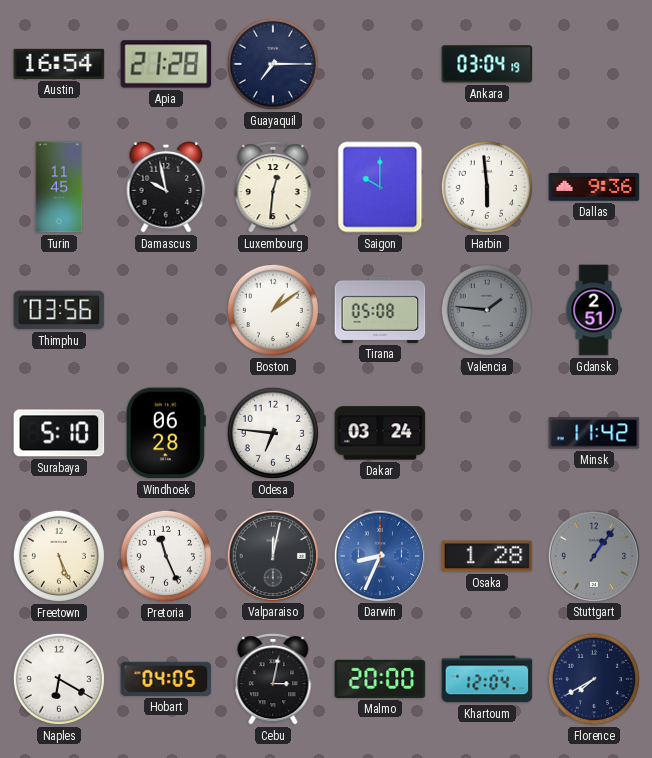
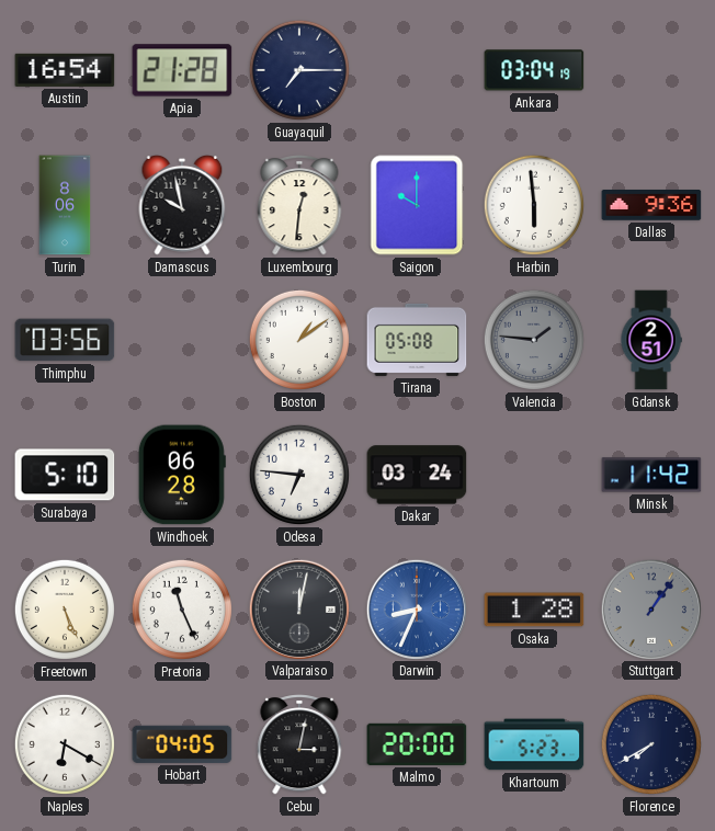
Turin: 11:45 -> 8:06 (65, 205)
Khartoum: 12:04 -> 5:23 (534, 744)
